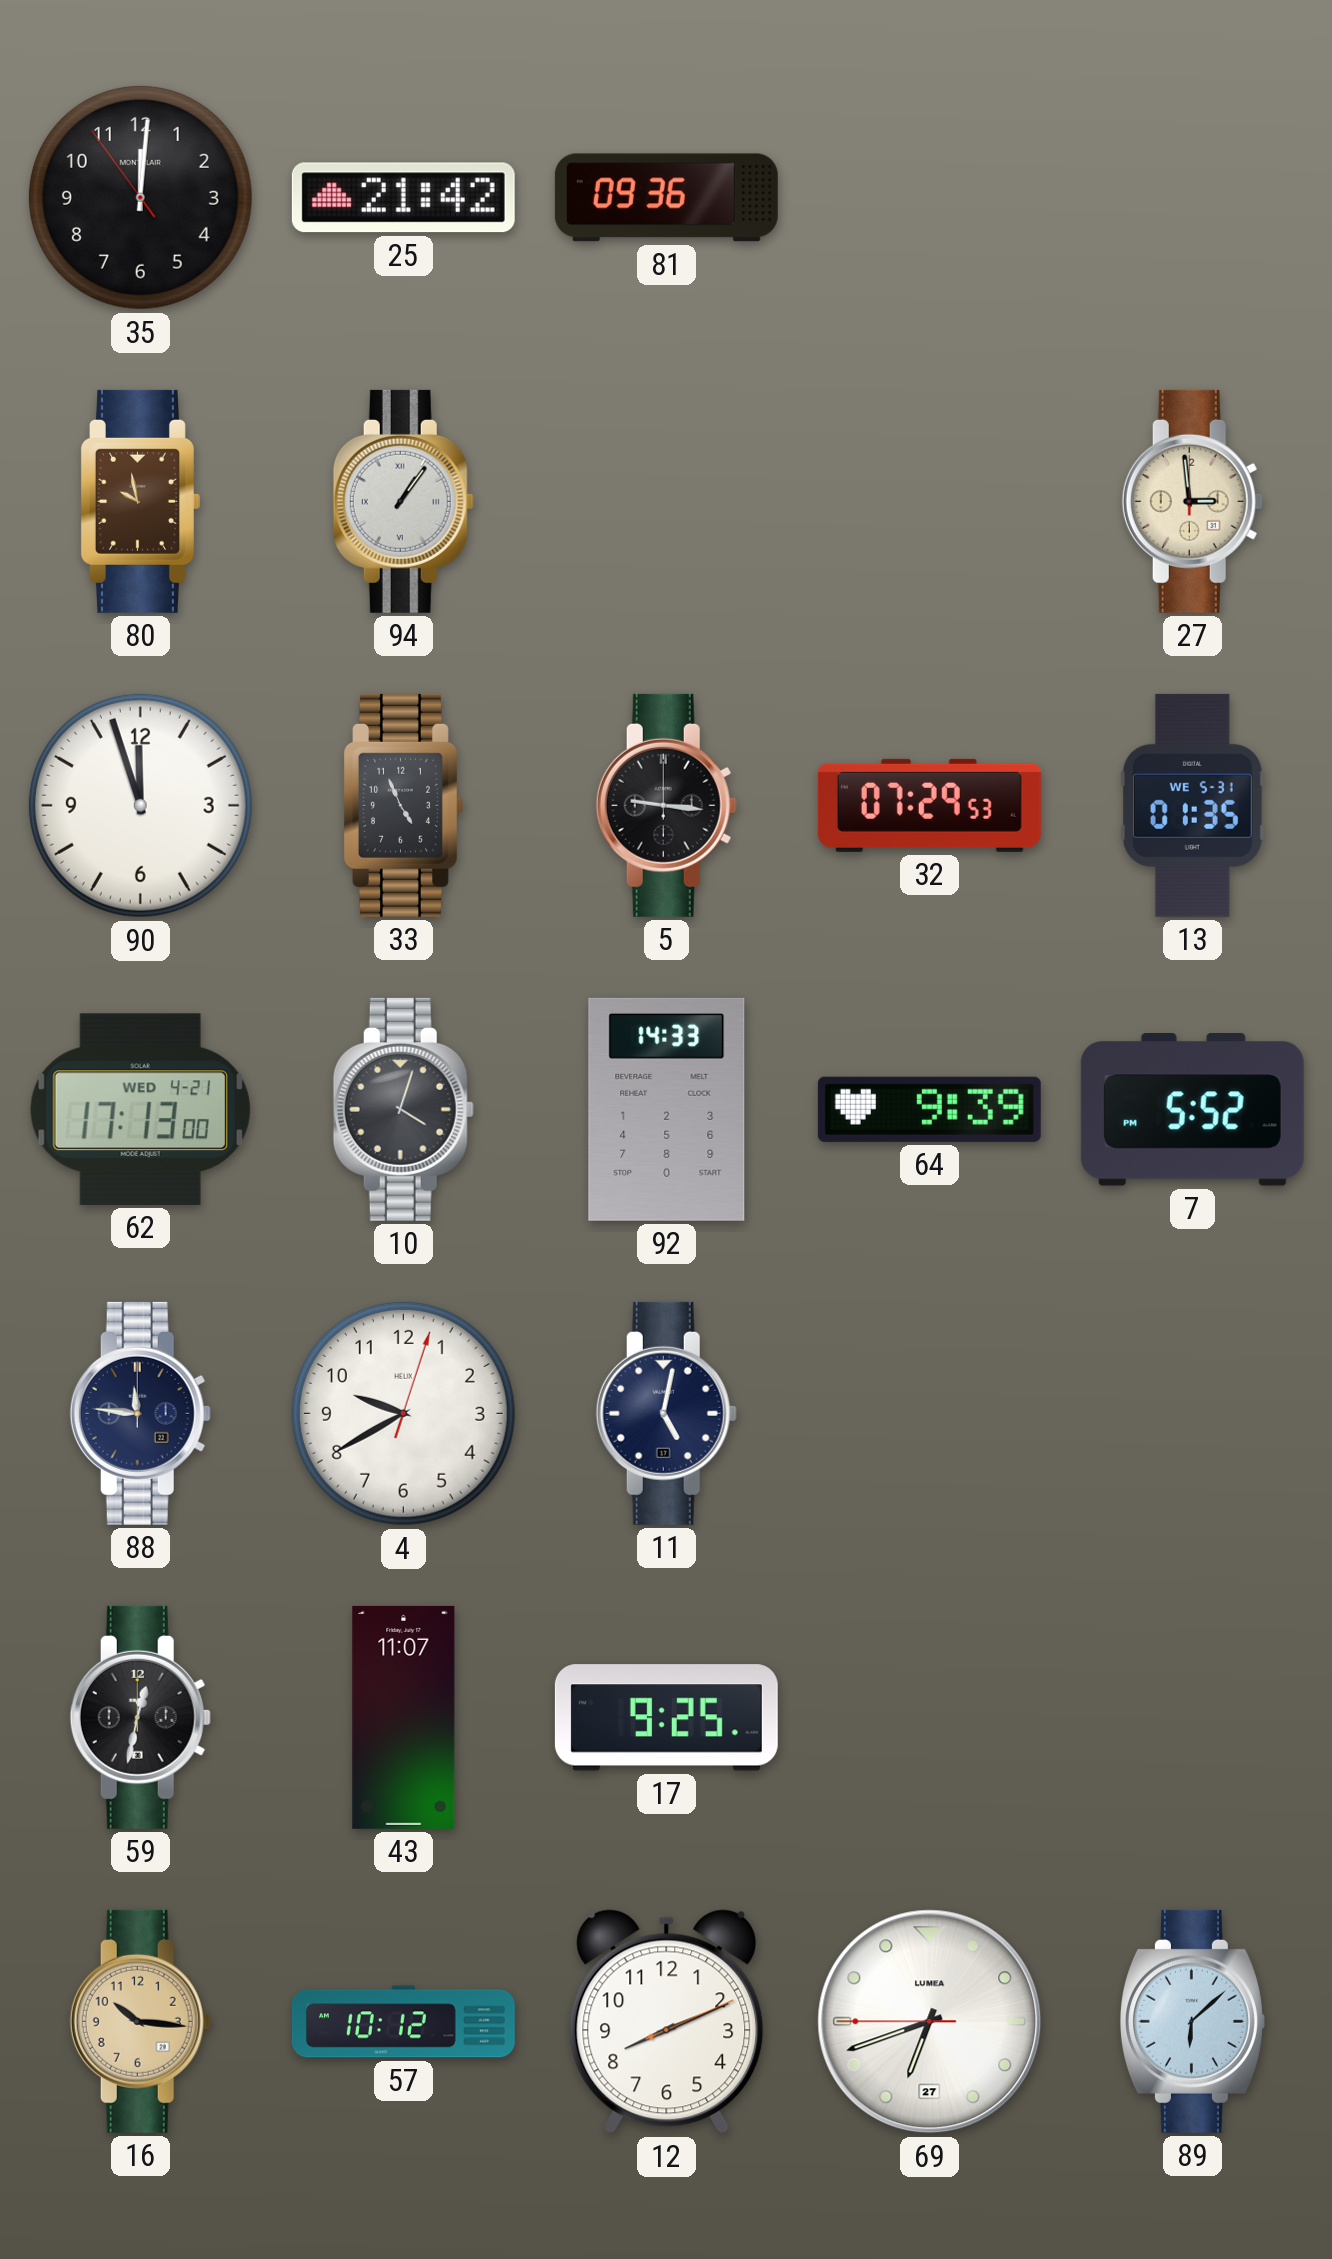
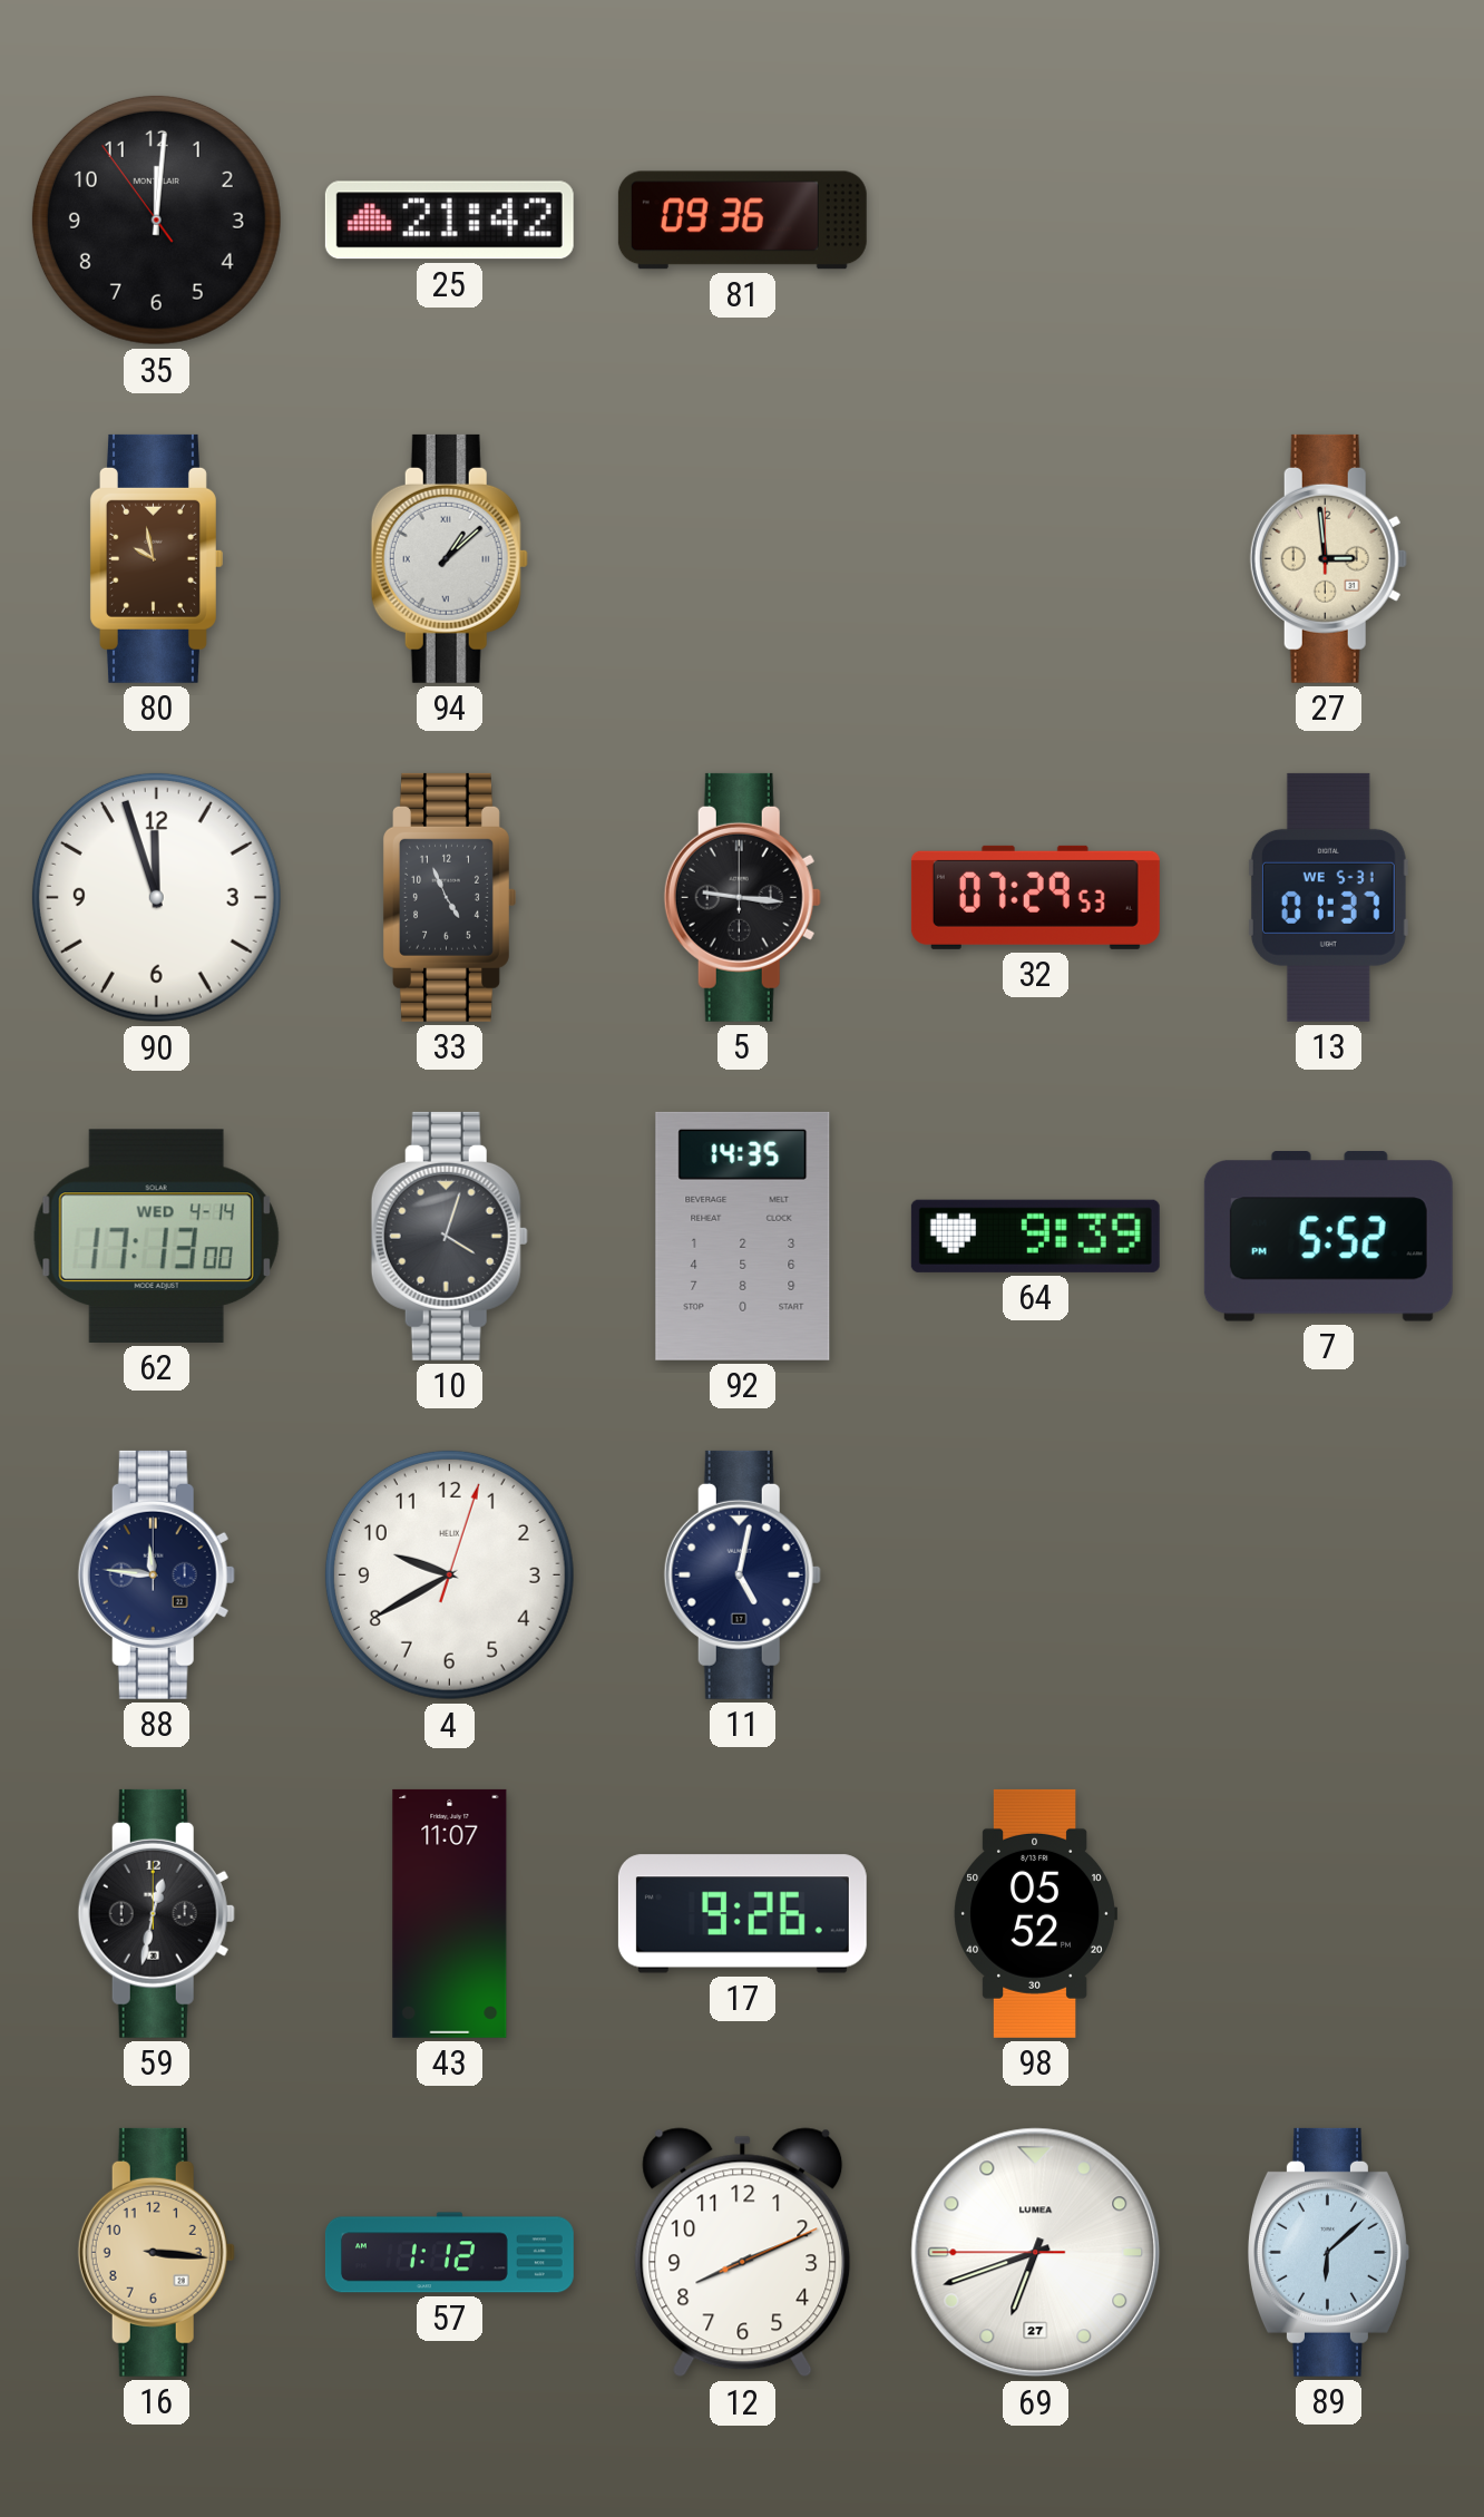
94: 1:06 -> 1:08 (449, 558)
13: 01:35 -> 01:37 (1328, 897)
62 date: WED 4-21 -> WED 4-14 (156, 1236)
92: 14:33 -> 14:35 (743, 1236)
17: 9:25 -> 9:26 (742, 1914)
98: none -> 05:52 (1035, 1913)
16: 10:16 -> 3:16 (156, 2252)
57: 10:12 -> 1:12 (449, 2253)
